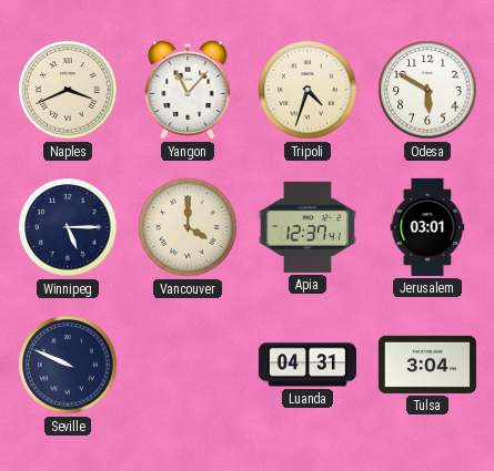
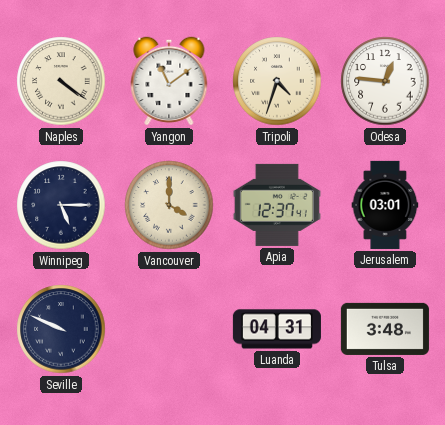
Naples: 3:41 -> 4:21 (61, 81)
Yangon: 11:07 -> 11:09 (169, 81)
Odesa: 5:50 -> 12:46 (385, 81)
Tulsa: 3:04 -> 3:48 (385, 329)
